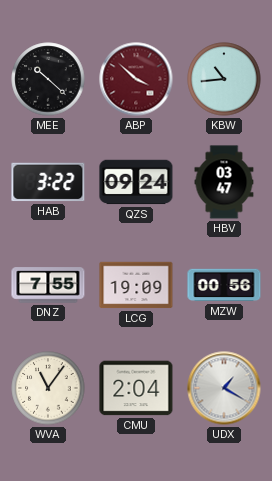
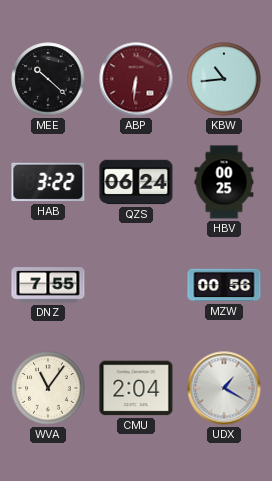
ABP: 3:52 -> 6:31 (136, 79)
QZS: 09:24 -> 06:24 (136, 182)
HBV: 03:47 -> 00:25 (224, 182)
LCG: 19:09 -> none (136, 285)
